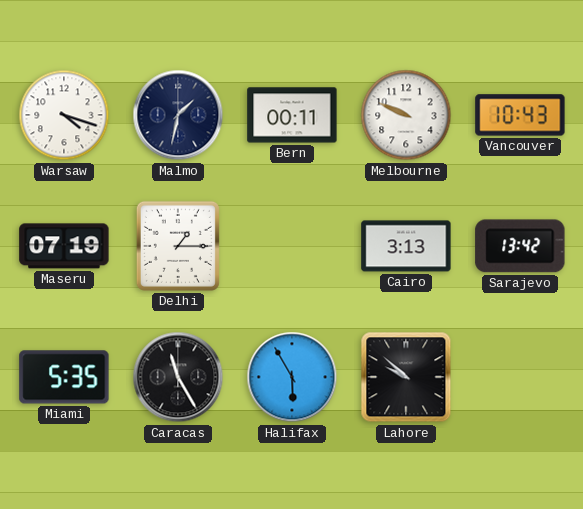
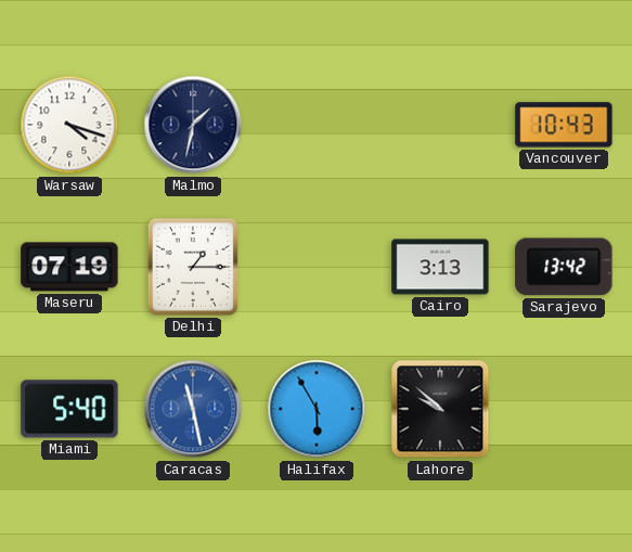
Bern: 00:11 -> none (292, 115)
Melbourne: 9:49 -> none (406, 115)
Miami: 5:35 -> 5:40 (69, 409)
Caracas: 11:25 -> 11:28 (193, 409)
Caracas dial: black -> blue (193, 409)
